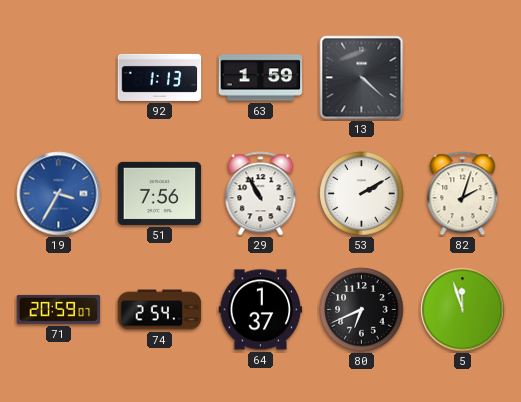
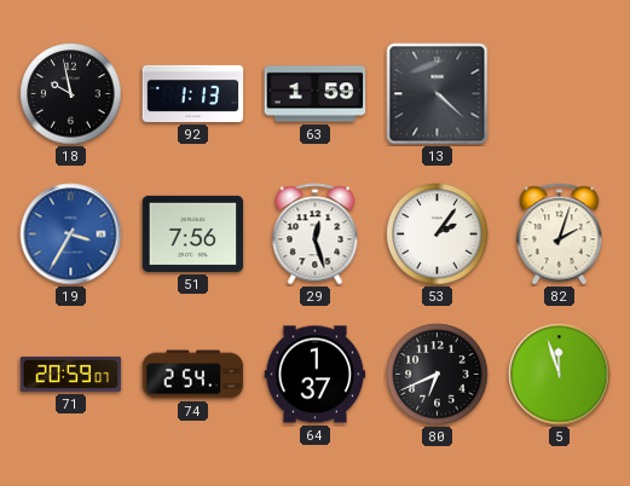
18: none -> 9:58 (71, 94)
29: 10:55 -> 12:27 (316, 235)
53: 2:10 -> 2:06 (438, 235)
